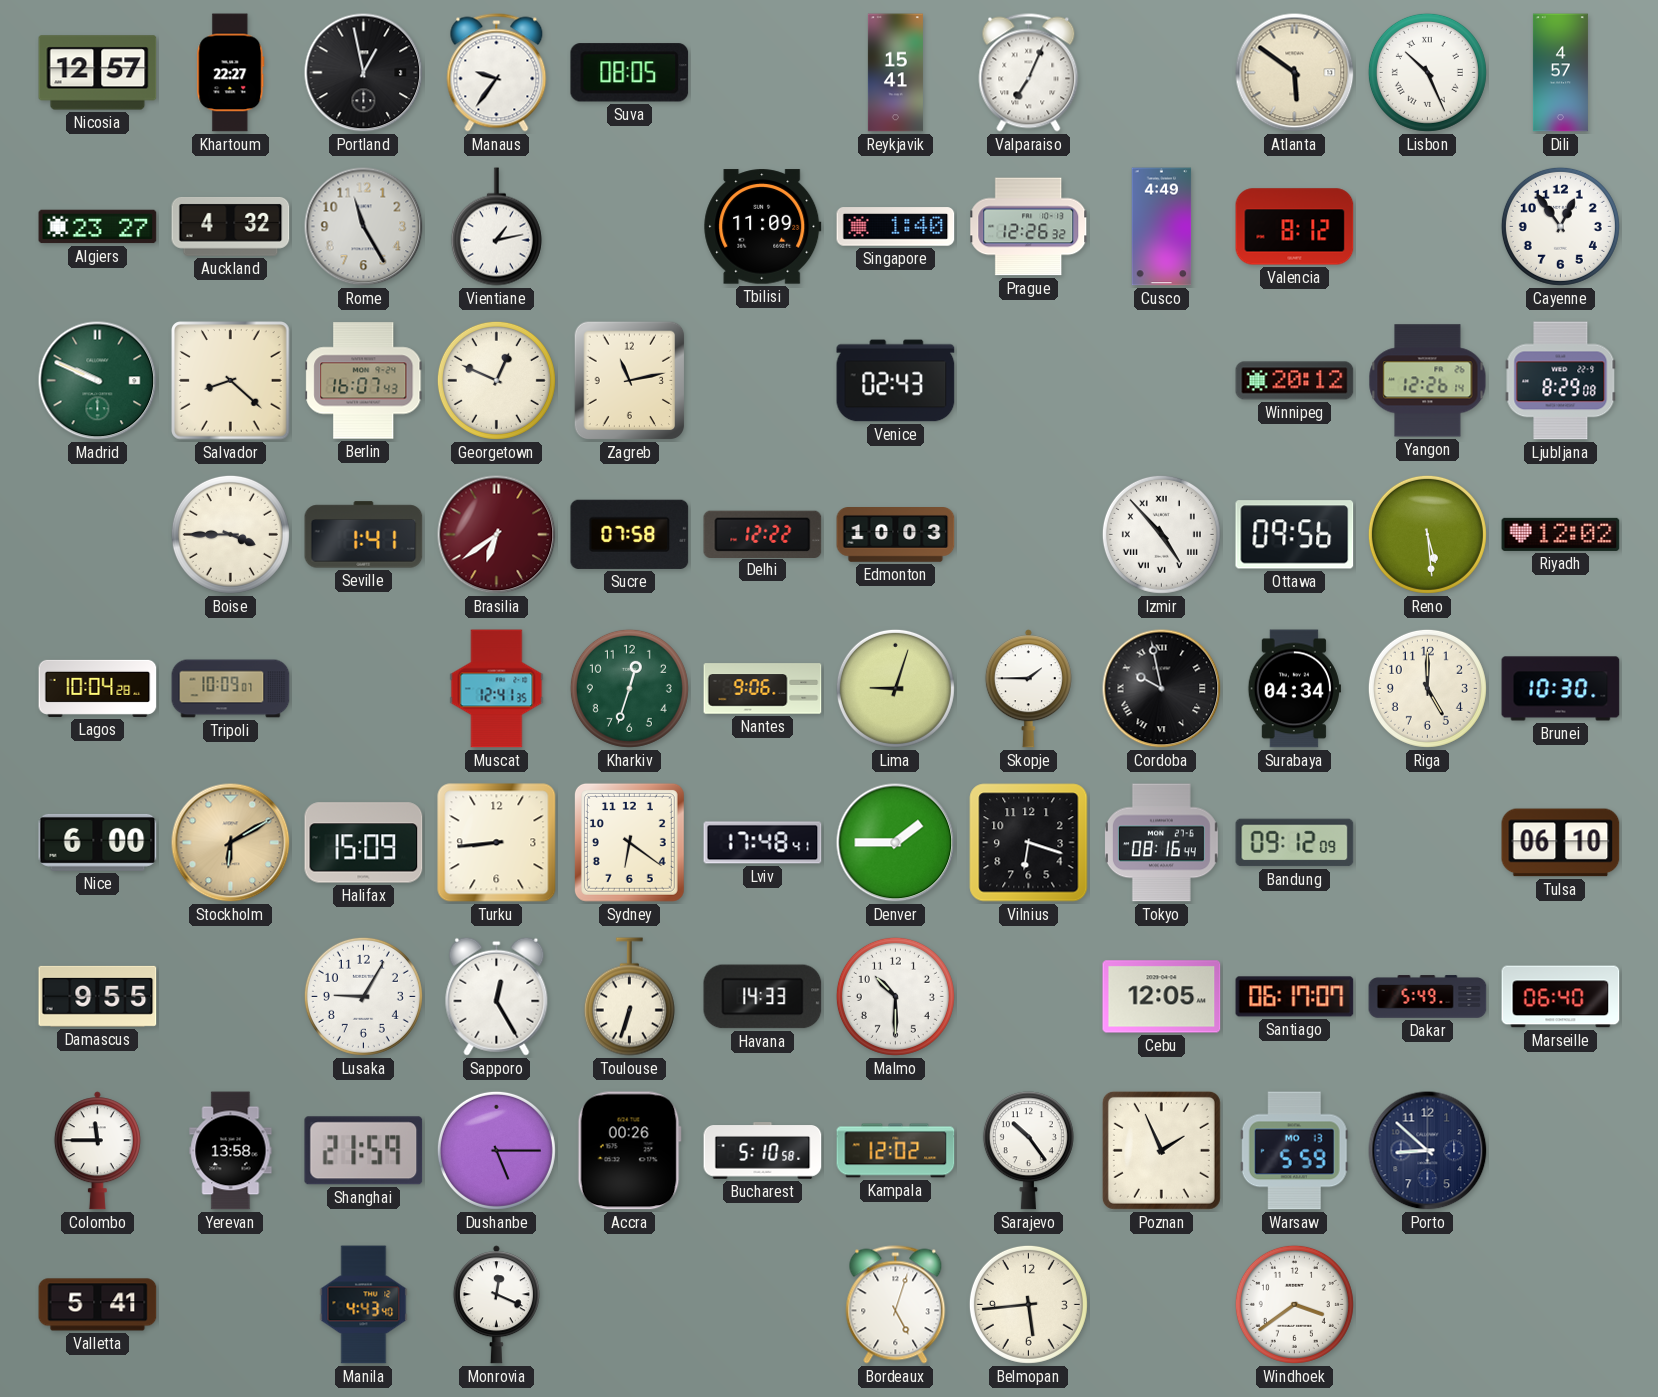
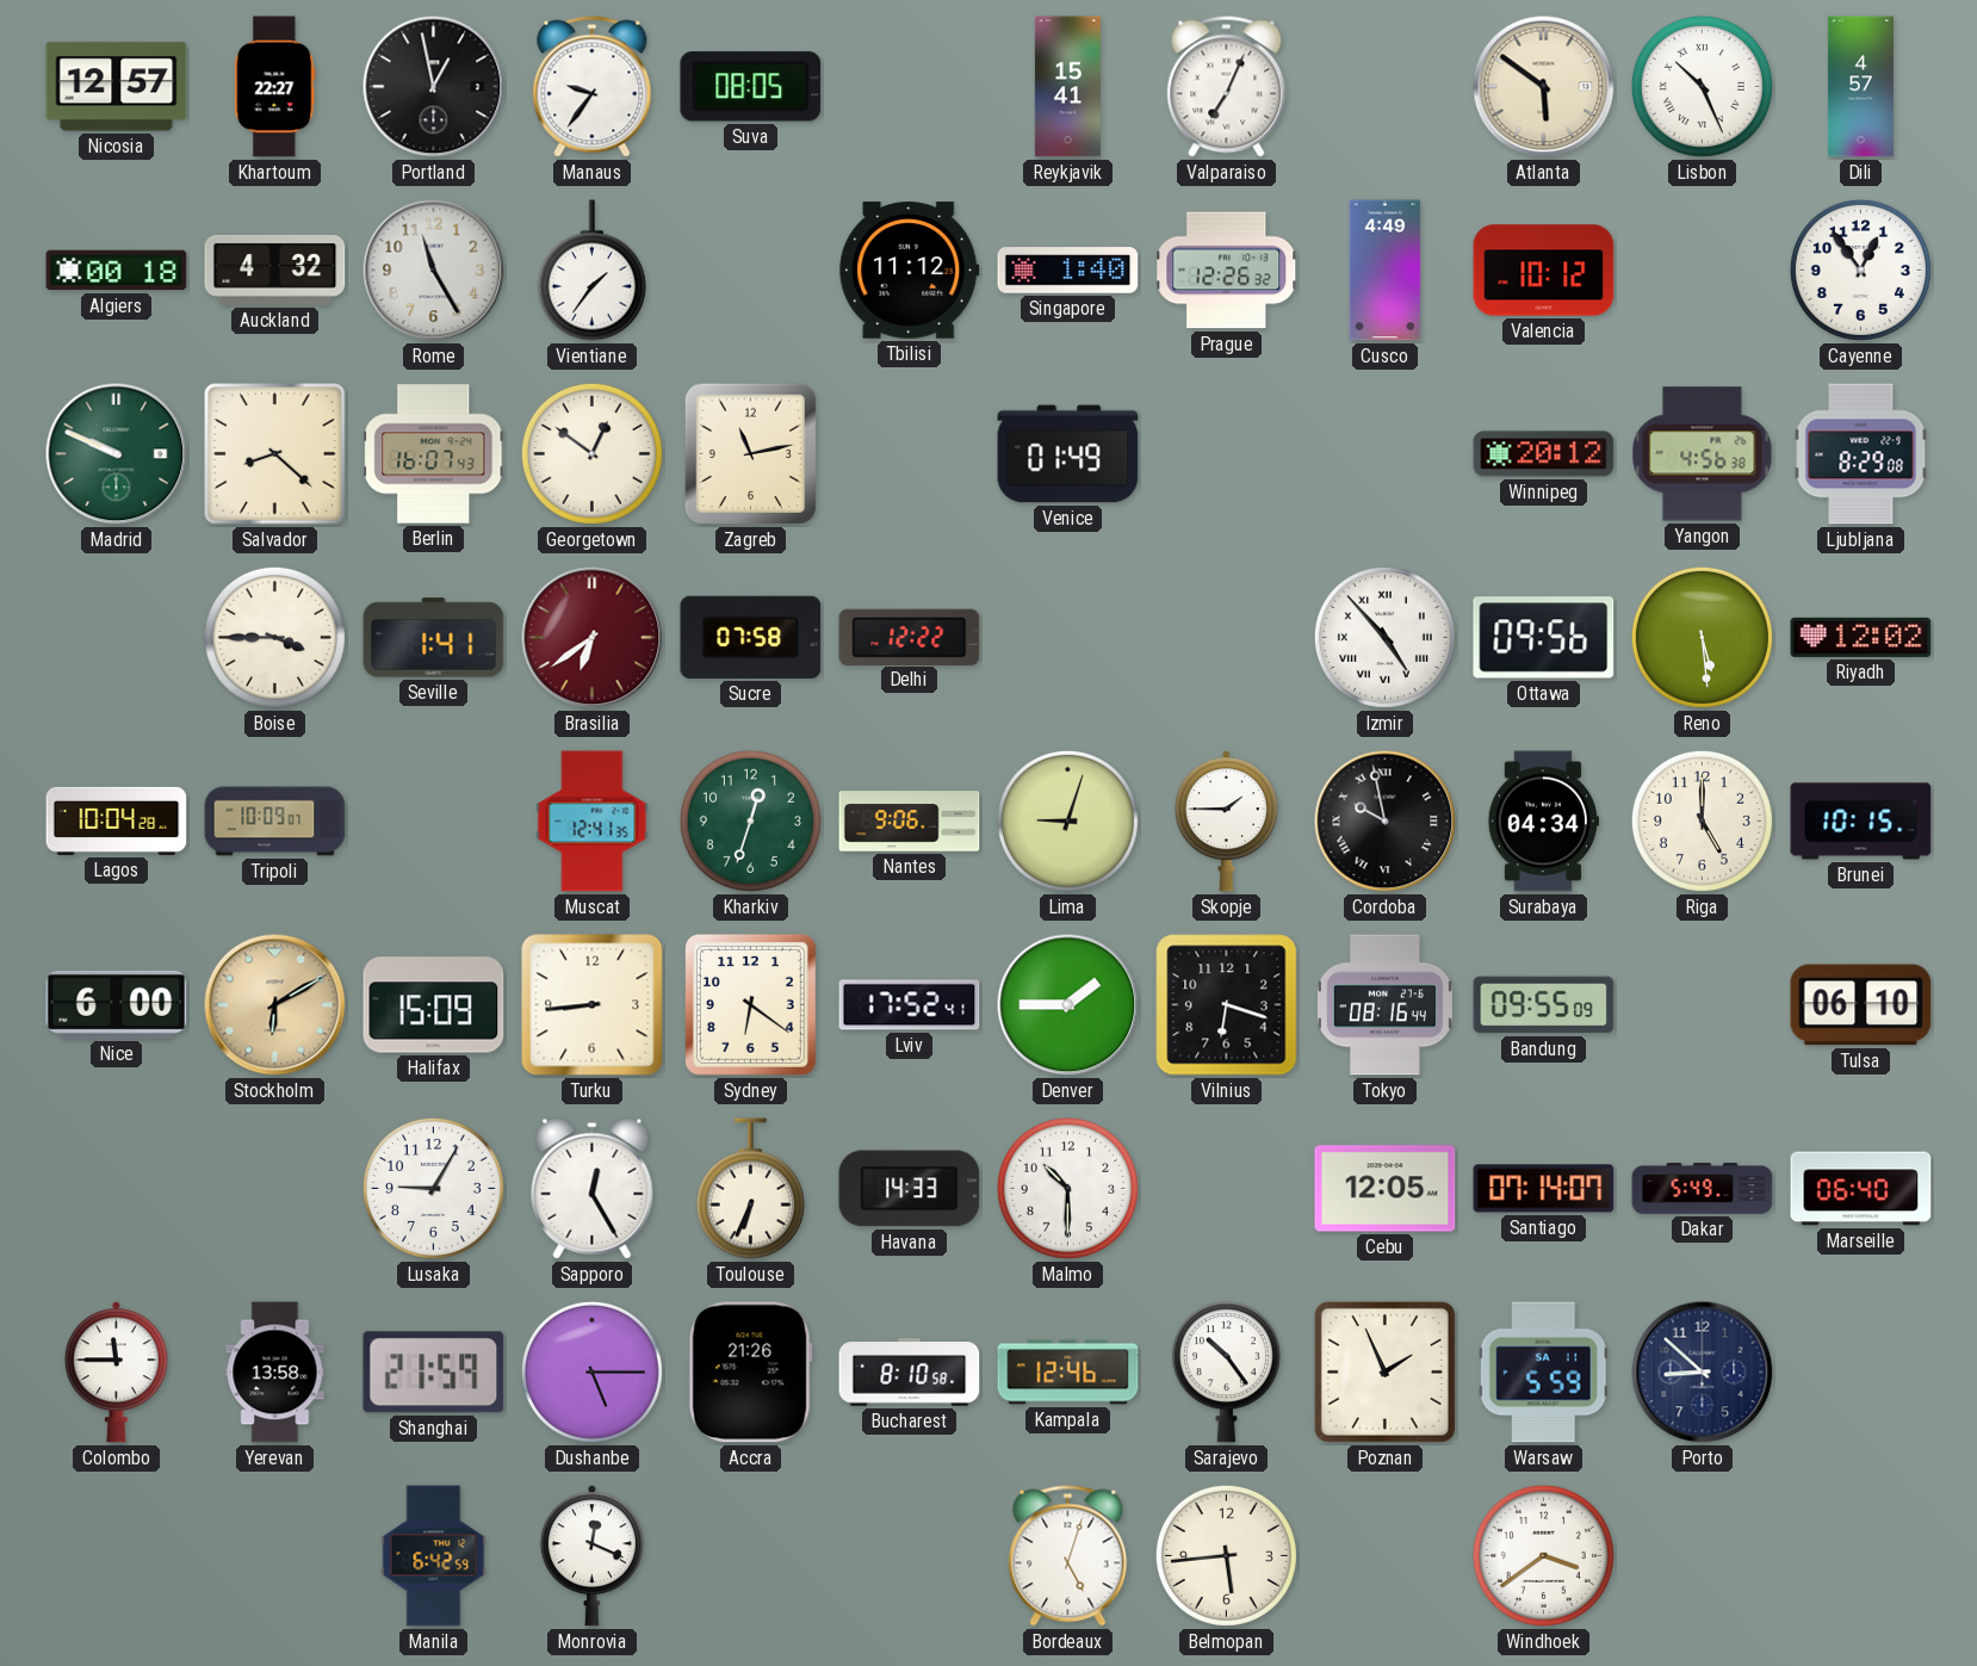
Algiers: 23:27 -> 00:18 (117, 271)
Vientiane: 1:13 -> 1:36 (591, 271)
Tbilisi: 11:09 -> 11:12 (910, 271)
Valencia: 8:12 -> 10:12 (1544, 271)
Georgetown: 12:49 -> 12:51 (591, 453)
Venice: 02:43 -> 01:49 (1068, 454)
Yangon: 12:26 -> 4:56 (1703, 454)
Edmonton: 10:03 -> none (896, 535)
Brunei: 10:30 -> 10:15 (1861, 822)
Lviv: 17:48 -> 17:52 (910, 1005)
Bandung: 09:12 -> 09:55 (1544, 1005)
Damascus: 9:55 -> none (98, 996)
Toulouse: 6:33 -> 6:34 (750, 1189)
Santiago: 06:17 -> 07:14 (1544, 1189)
Accra: 00:26 -> 21:26 (750, 1373)
Bucharest: 5:10 -> 8:10 (910, 1373)
Kampala: 12:02 -> 12:46 (1068, 1373)
Warsaw date: MO 13 -> SA 11 (1543, 1373)
Valletta: 5:41 -> none (98, 1305)
Manila: 4:43 -> 6:42 (434, 1556)
